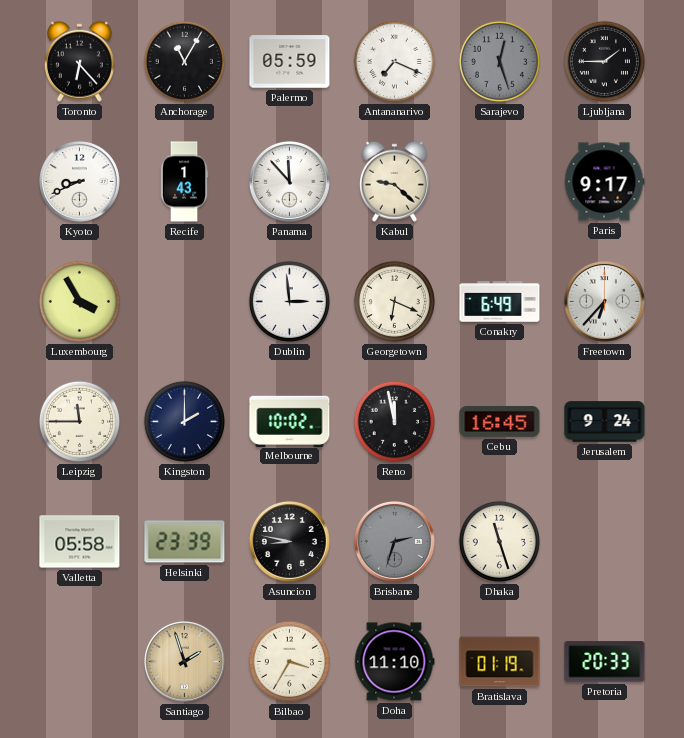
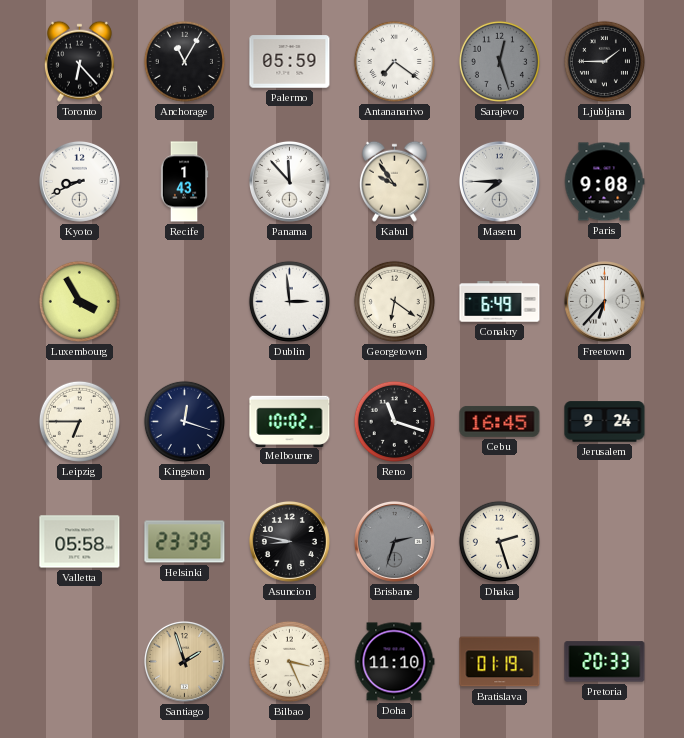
Antananarivo: 7:19 -> 7:21 (394, 61)
Kabul: 9:22 -> 9:54 (394, 181)
Maseru: none -> 7:45 (499, 181)
Paris: 9:17 -> 9:08 (604, 182)
Georgetown: 6:19 -> 6:21 (394, 301)
Leipzig: 11:45 -> 6:45 (79, 421)
Kingston: 2:00 -> 12:18 (184, 421)
Reno: 11:58 -> 11:18 (394, 421)
Dhaka: 11:27 -> 2:27 (499, 541)
Bilbao: 3:35 -> 3:26 (289, 661)
